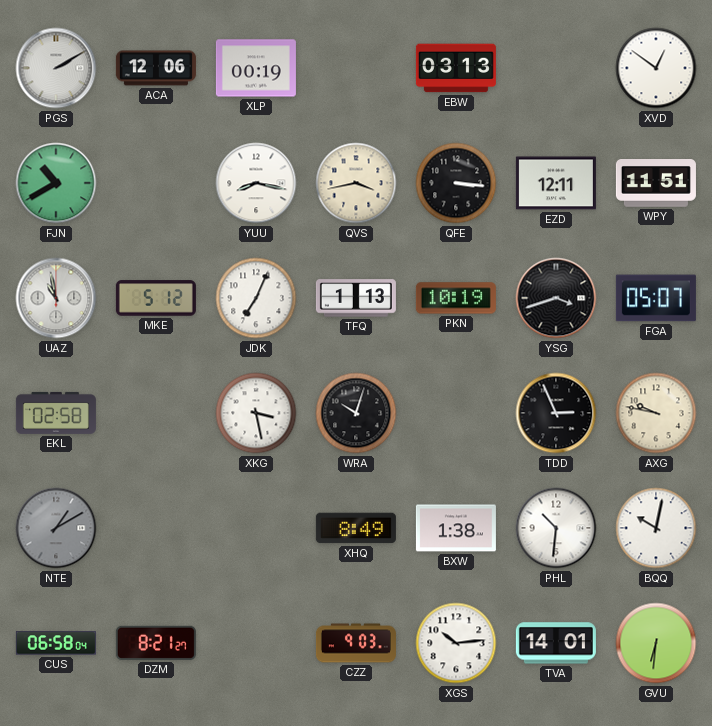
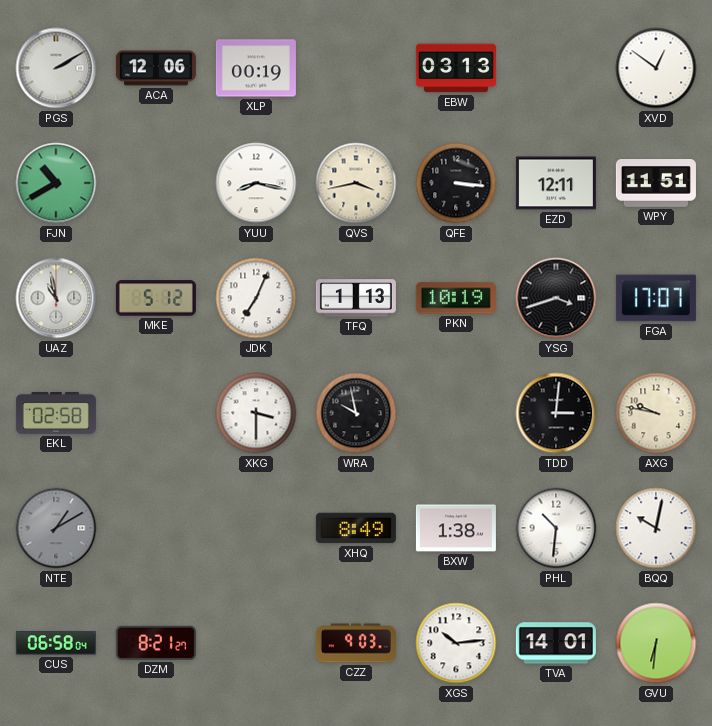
FGA: 05:07 -> 17:07 (656, 298)
XKG: 3:28 -> 3:30 (256, 413)
WRA: 10:03 -> 9:58 (356, 413)
TDD: 2:56 -> 3:01 (556, 413)
